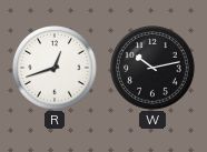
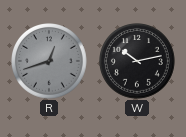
R dial: white -> grey (50, 62)
